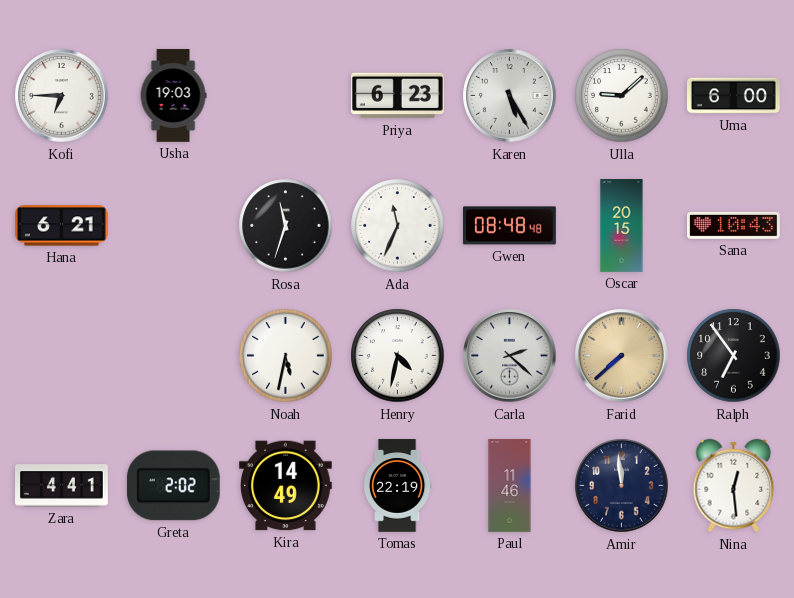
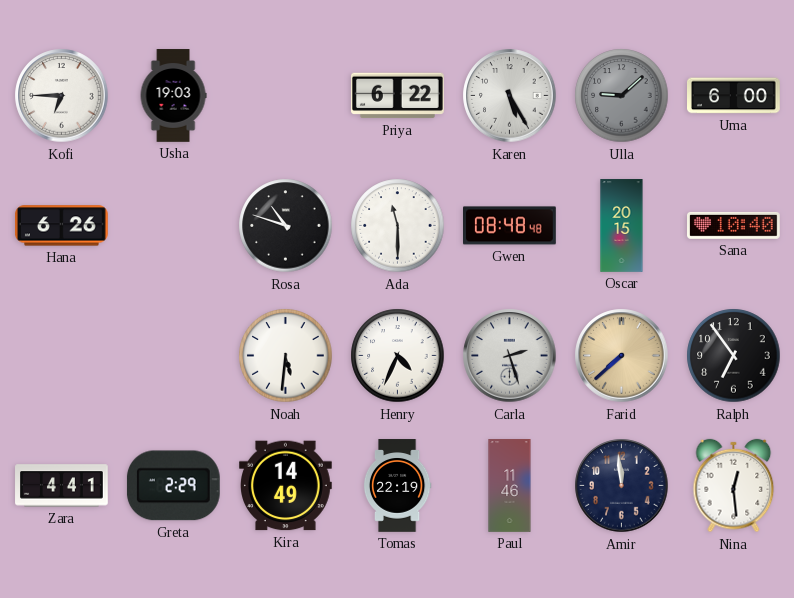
Priya: 6:23 -> 6:22 (397, 96)
Ulla dial: white -> grey (622, 96)
Hana: 6:21 -> 6:26 (62, 226)
Rosa: 11:33 -> 10:48 (286, 226)
Ada: 11:34 -> 11:30 (398, 226)
Sana: 10:43 -> 10:40 (734, 225)
Noah: 5:32 -> 5:31 (286, 356)
Henry: 4:32 -> 4:34 (398, 356)
Carla: 2:22 -> 2:27 (510, 356)
Greta: 2:02 -> 2:29 (173, 486)
